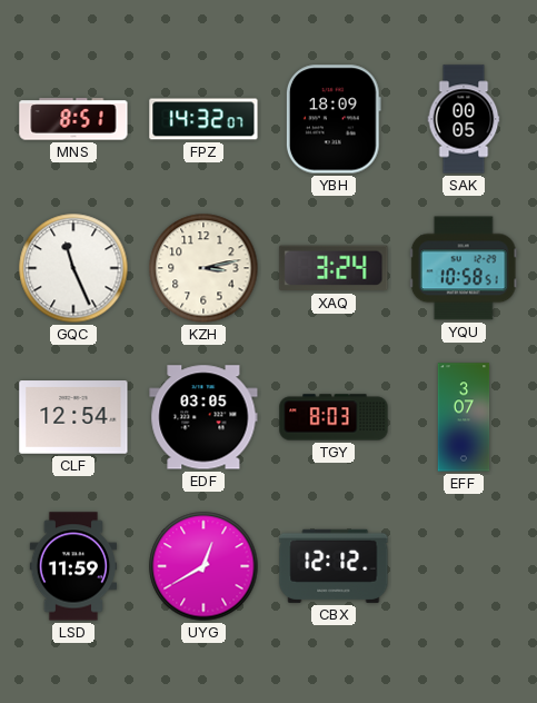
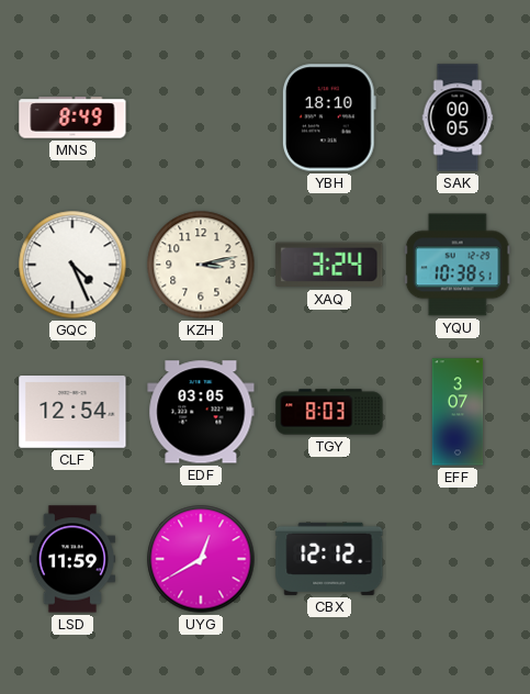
MNS: 8:51 -> 8:49 (72, 117)
FPZ: 14:32 -> none (203, 119)
YBH: 18:09 -> 18:10 (329, 117)
GQC: 11:26 -> 4:26 (72, 265)
YQU: 10:58 -> 10:38 (458, 265)
